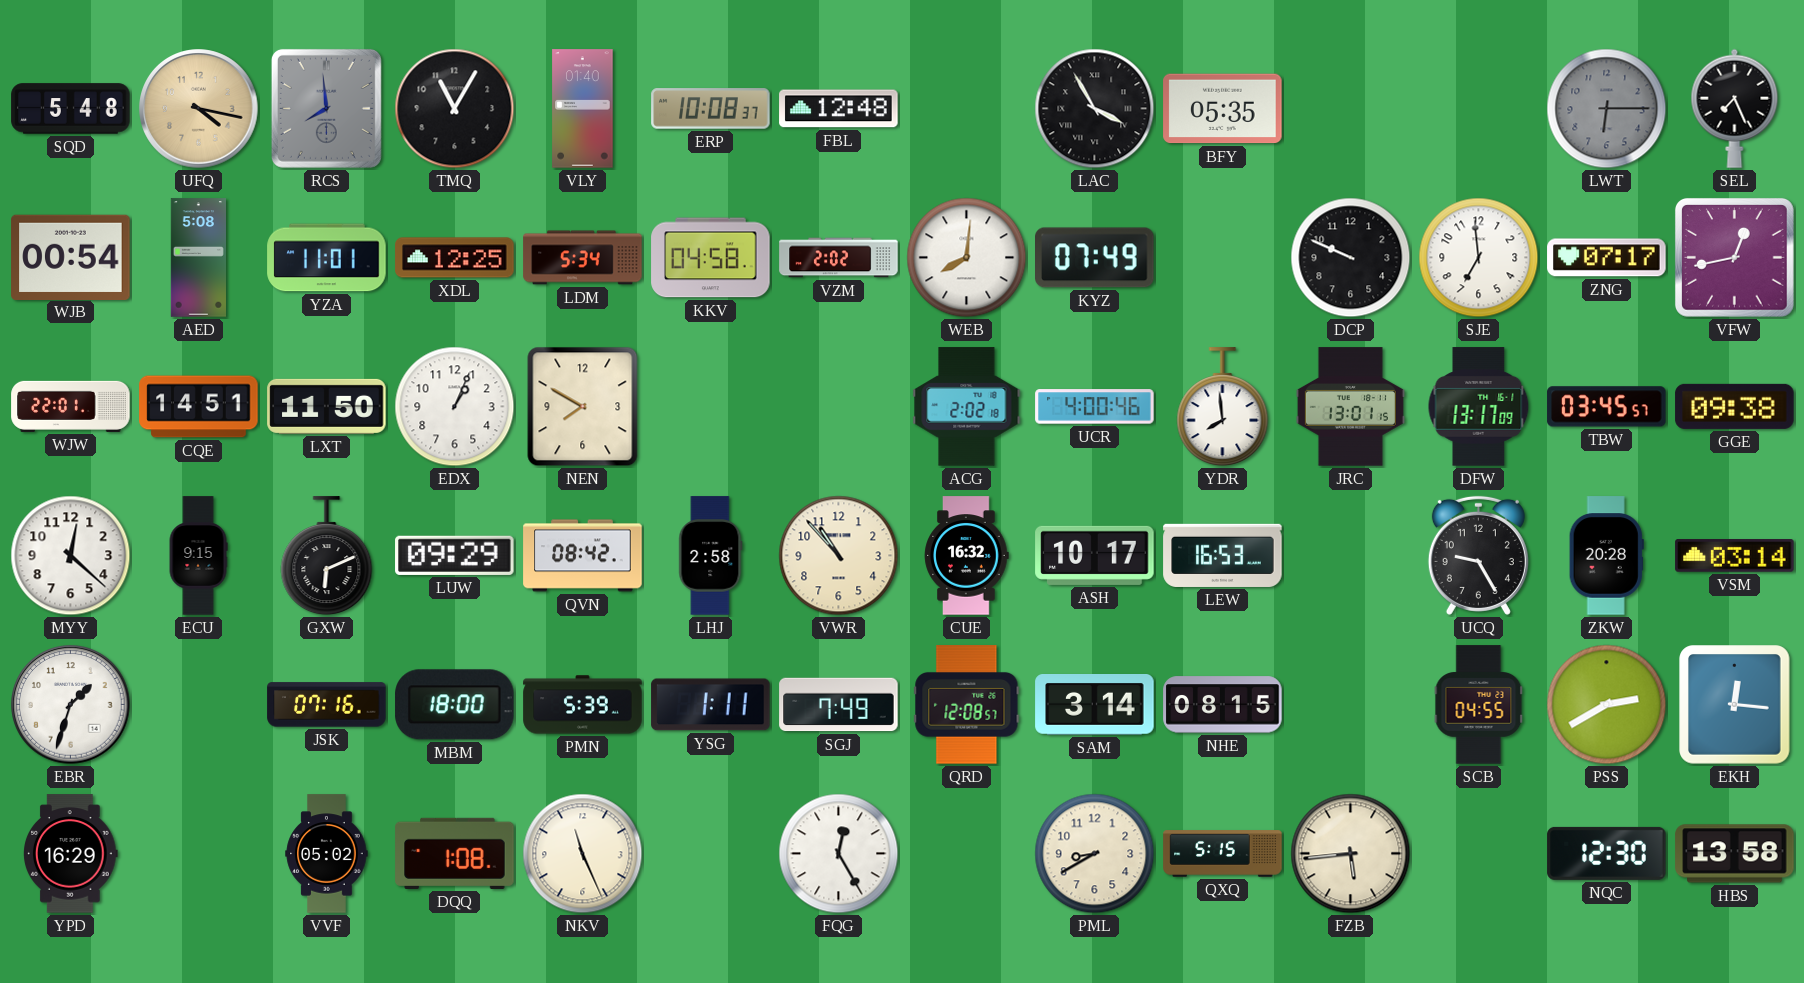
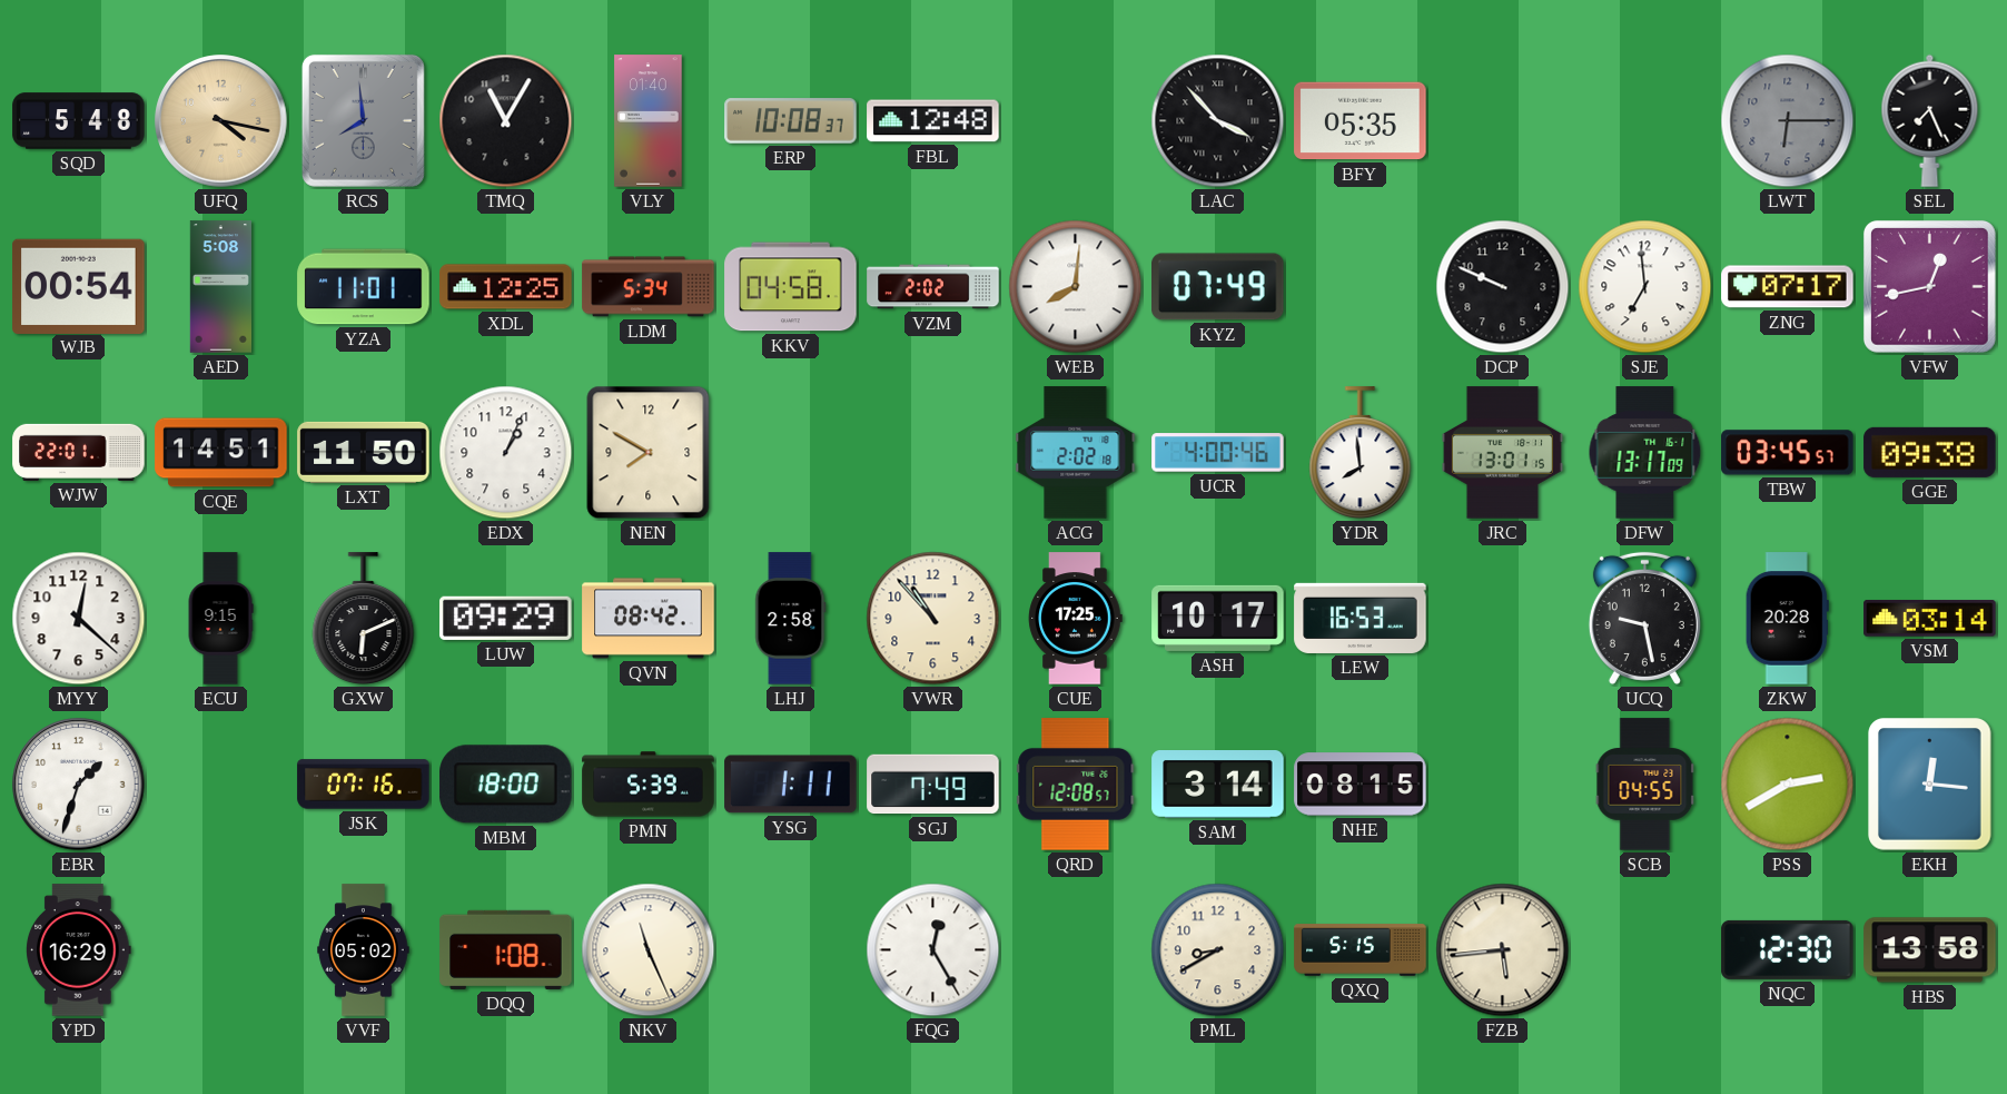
LAC: 3:55 -> 3:53 (1218, 121)
CUE: 16:32 -> 17:25 (1076, 619)
UCQ: 9:25 -> 9:28 (1644, 618)
